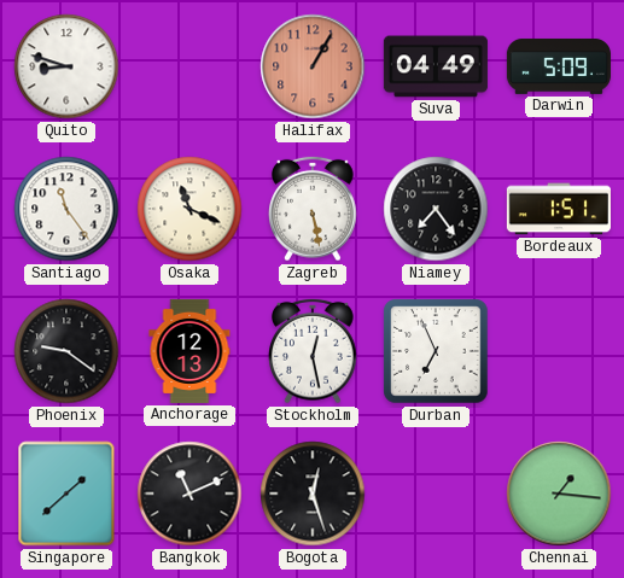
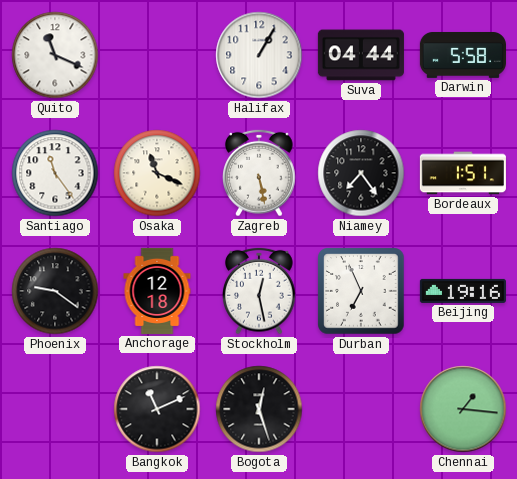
Quito: 8:48 -> 11:19 (55, 55)
Halifax dial: salmon -> white (259, 55)
Suva: 04:49 -> 04:44 (361, 55)
Darwin: 5:09 -> 5:58 (463, 55)
Anchorage: 12:13 -> 12:18 (157, 291)
Beijing: none -> 19:16 (463, 291)
Singapore: 1:38 -> none (66, 494)
